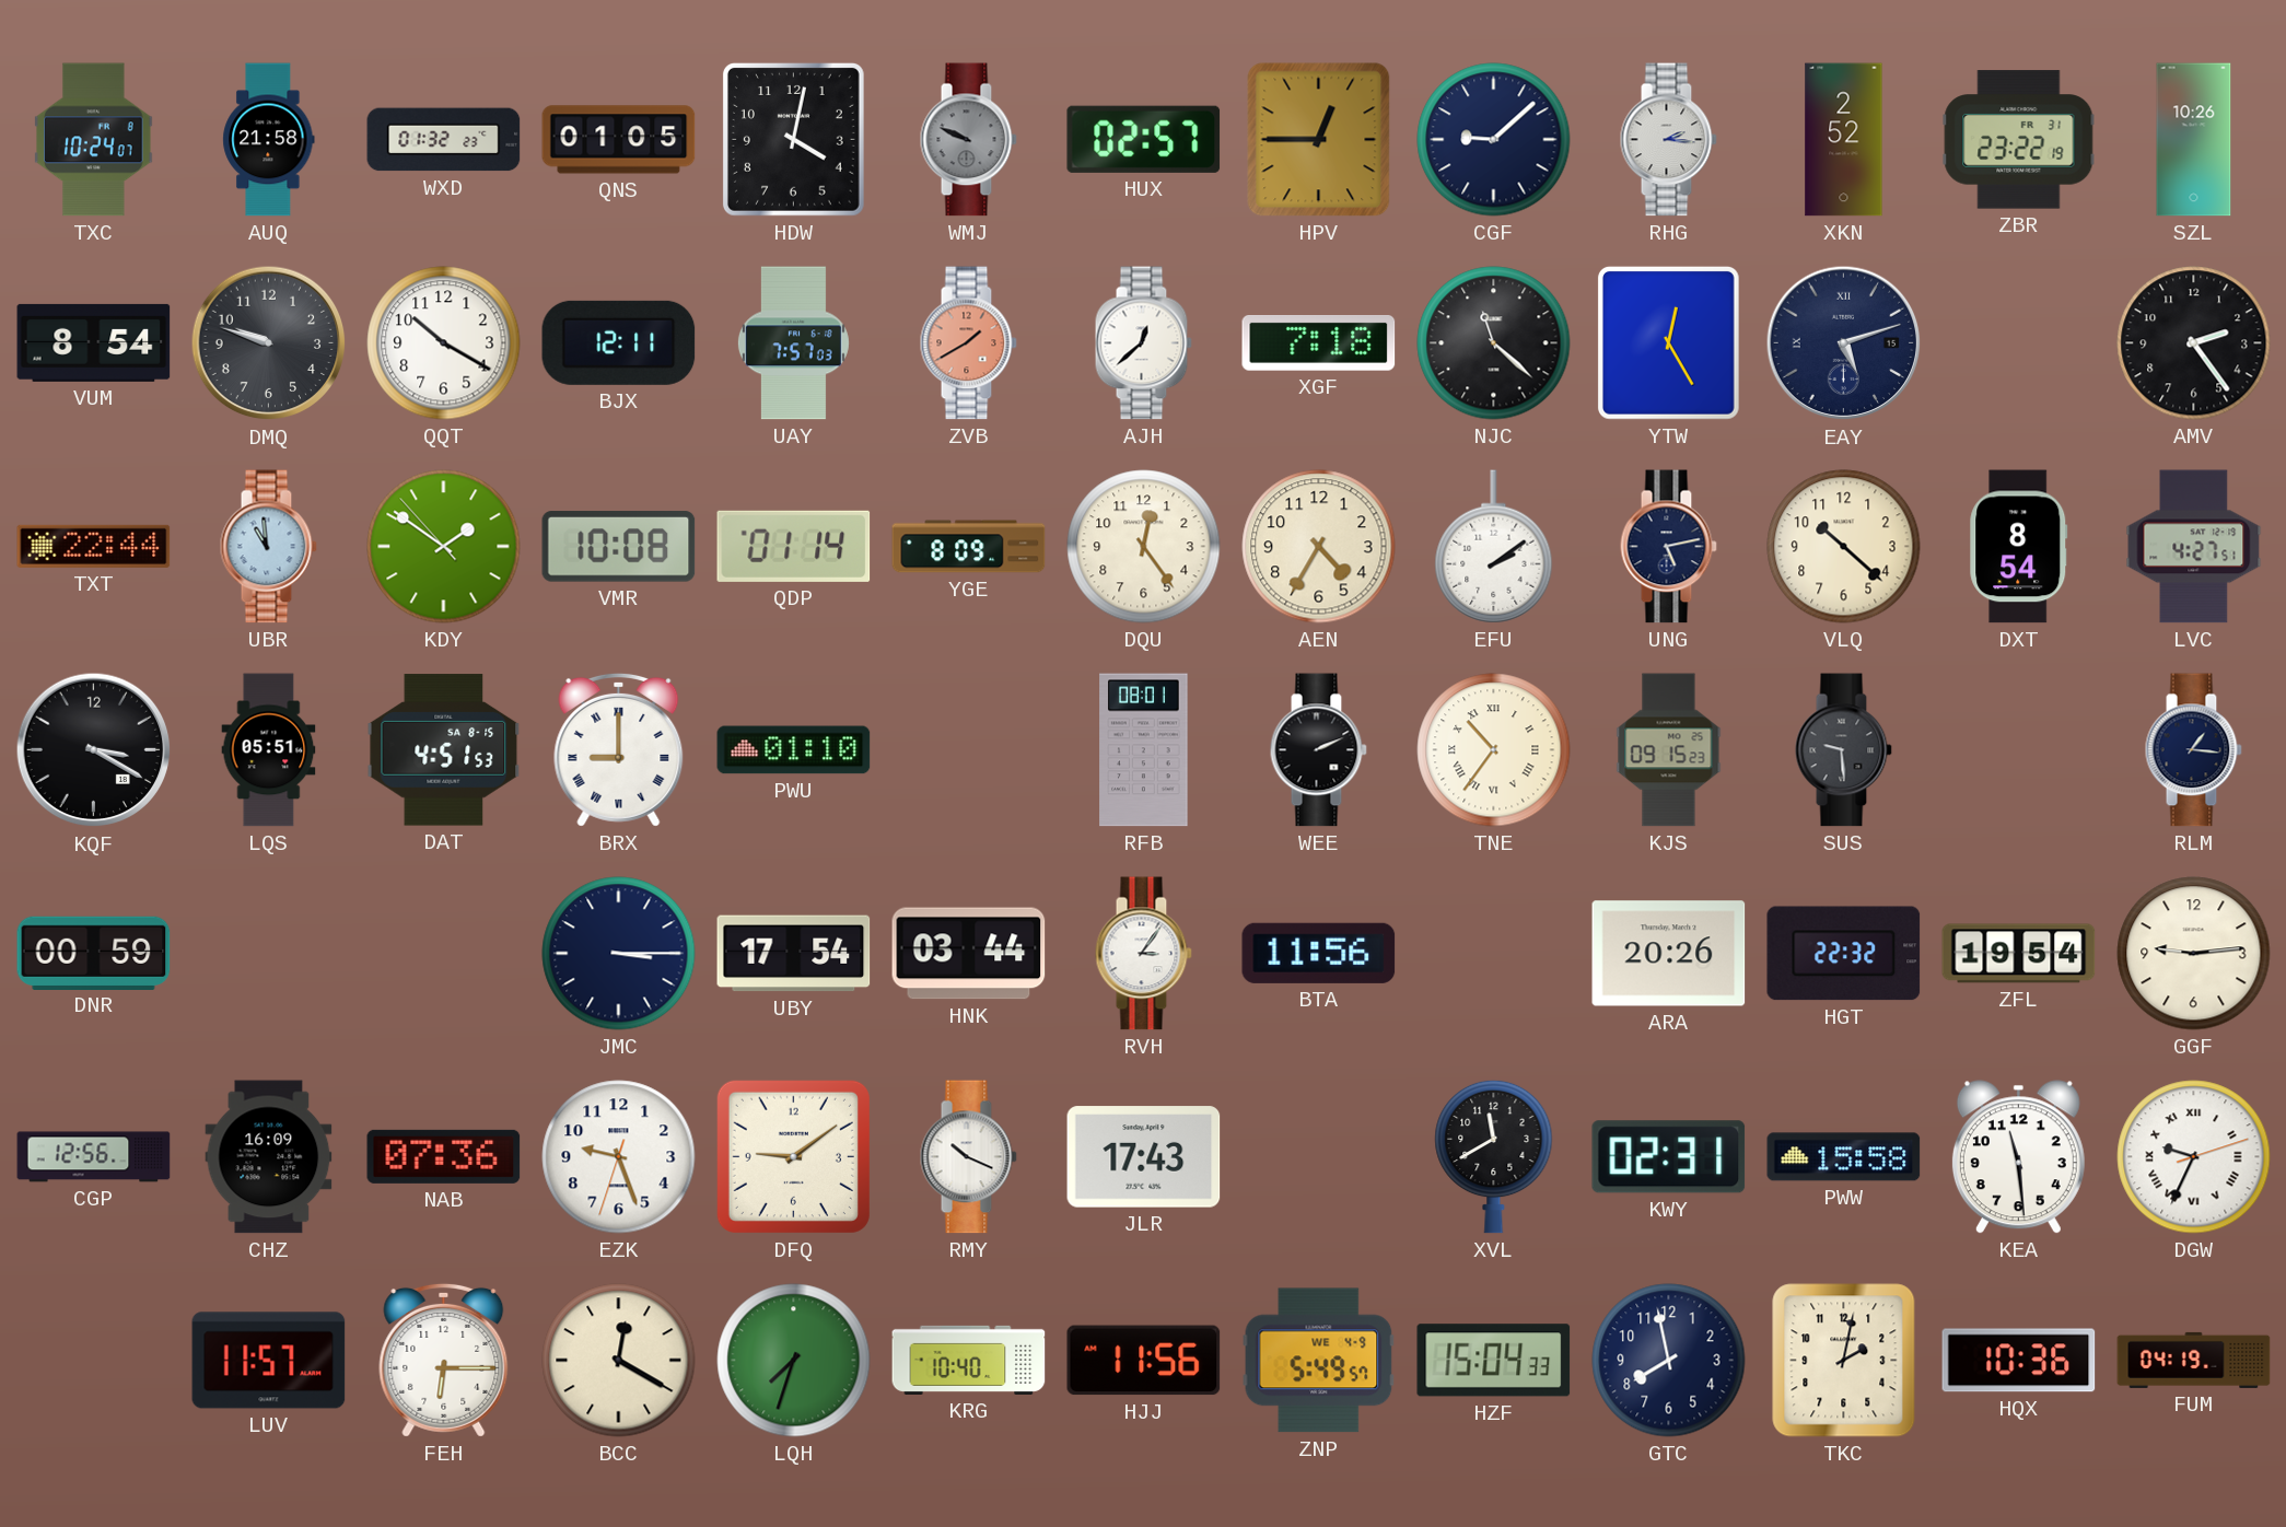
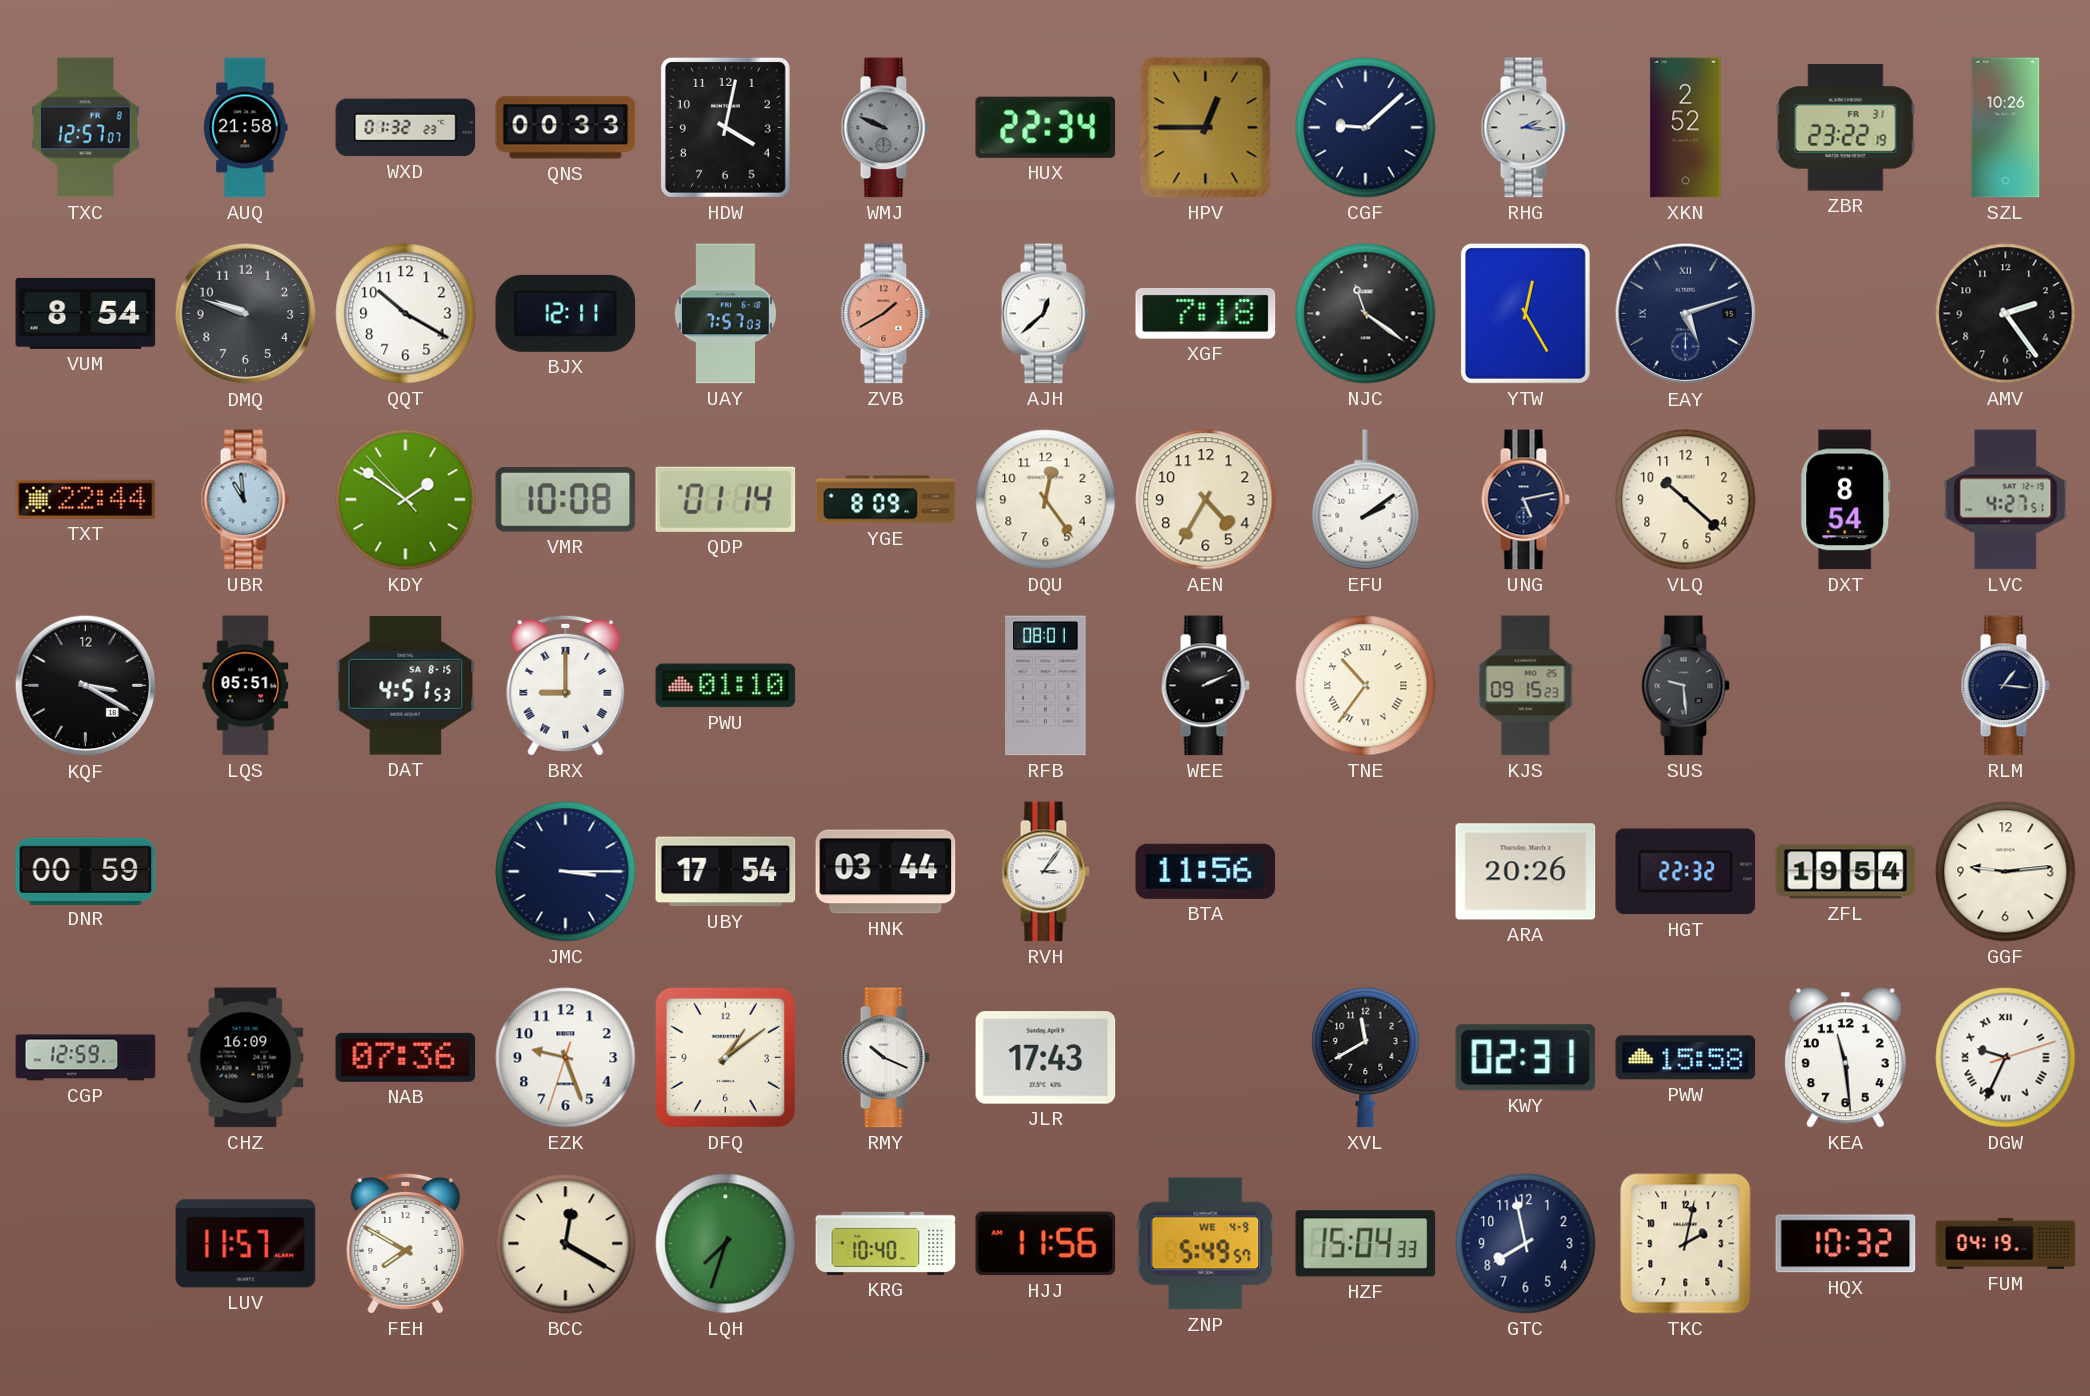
TXC: 10:24 -> 12:57 (86, 128)
QNS: 01:05 -> 00:33 (566, 128)
HUX: 02:57 -> 22:34 (1046, 127)
NJC: 11:22 -> 11:21 (1366, 314)
CGP: 12:56 -> 12:59 (86, 1058)
DFQ: 9:09 -> 1:09 (725, 1057)
FEH: 6:15 -> 7:50 (406, 1243)
HQX: 10:36 -> 10:32 (1846, 1244)
